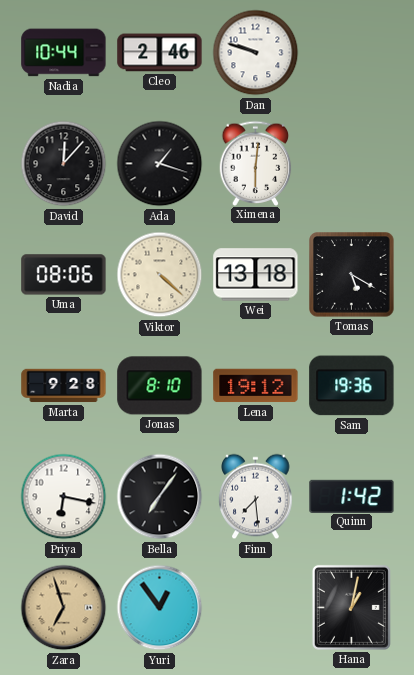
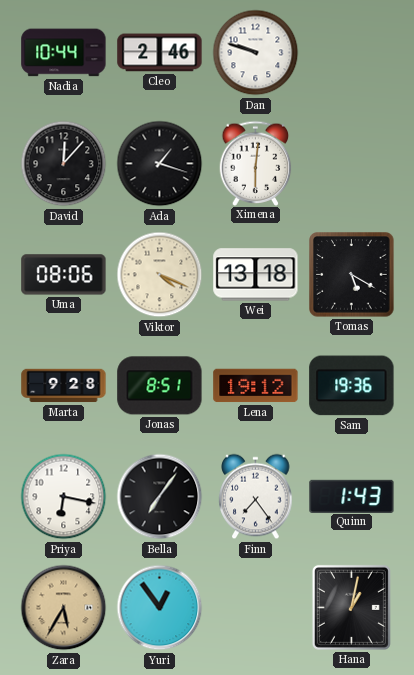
Viktor: 4:22 -> 4:19 (160, 275)
Jonas: 8:10 -> 8:51 (160, 386)
Finn: 7:29 -> 7:24 (256, 497)
Quinn: 1:42 -> 1:43 (352, 496)
Zara: 6:57 -> 5:35 (64, 608)
